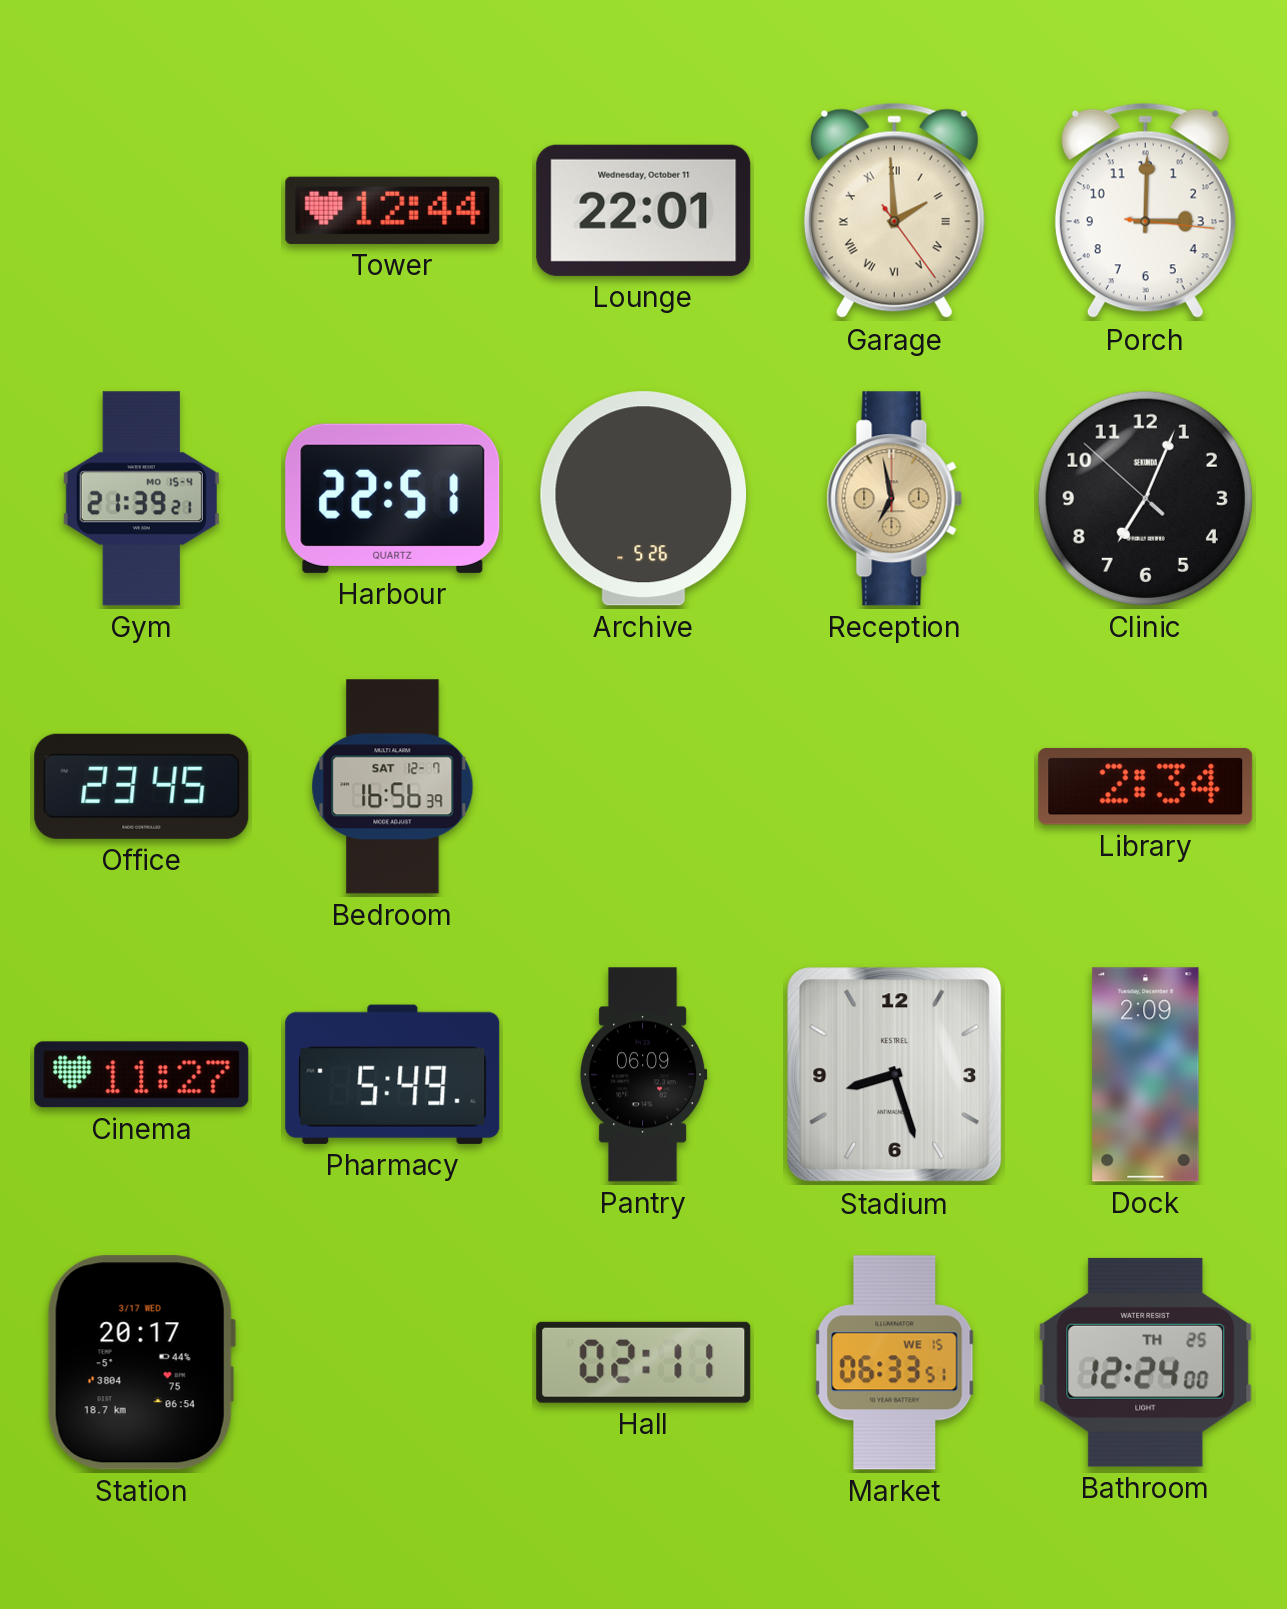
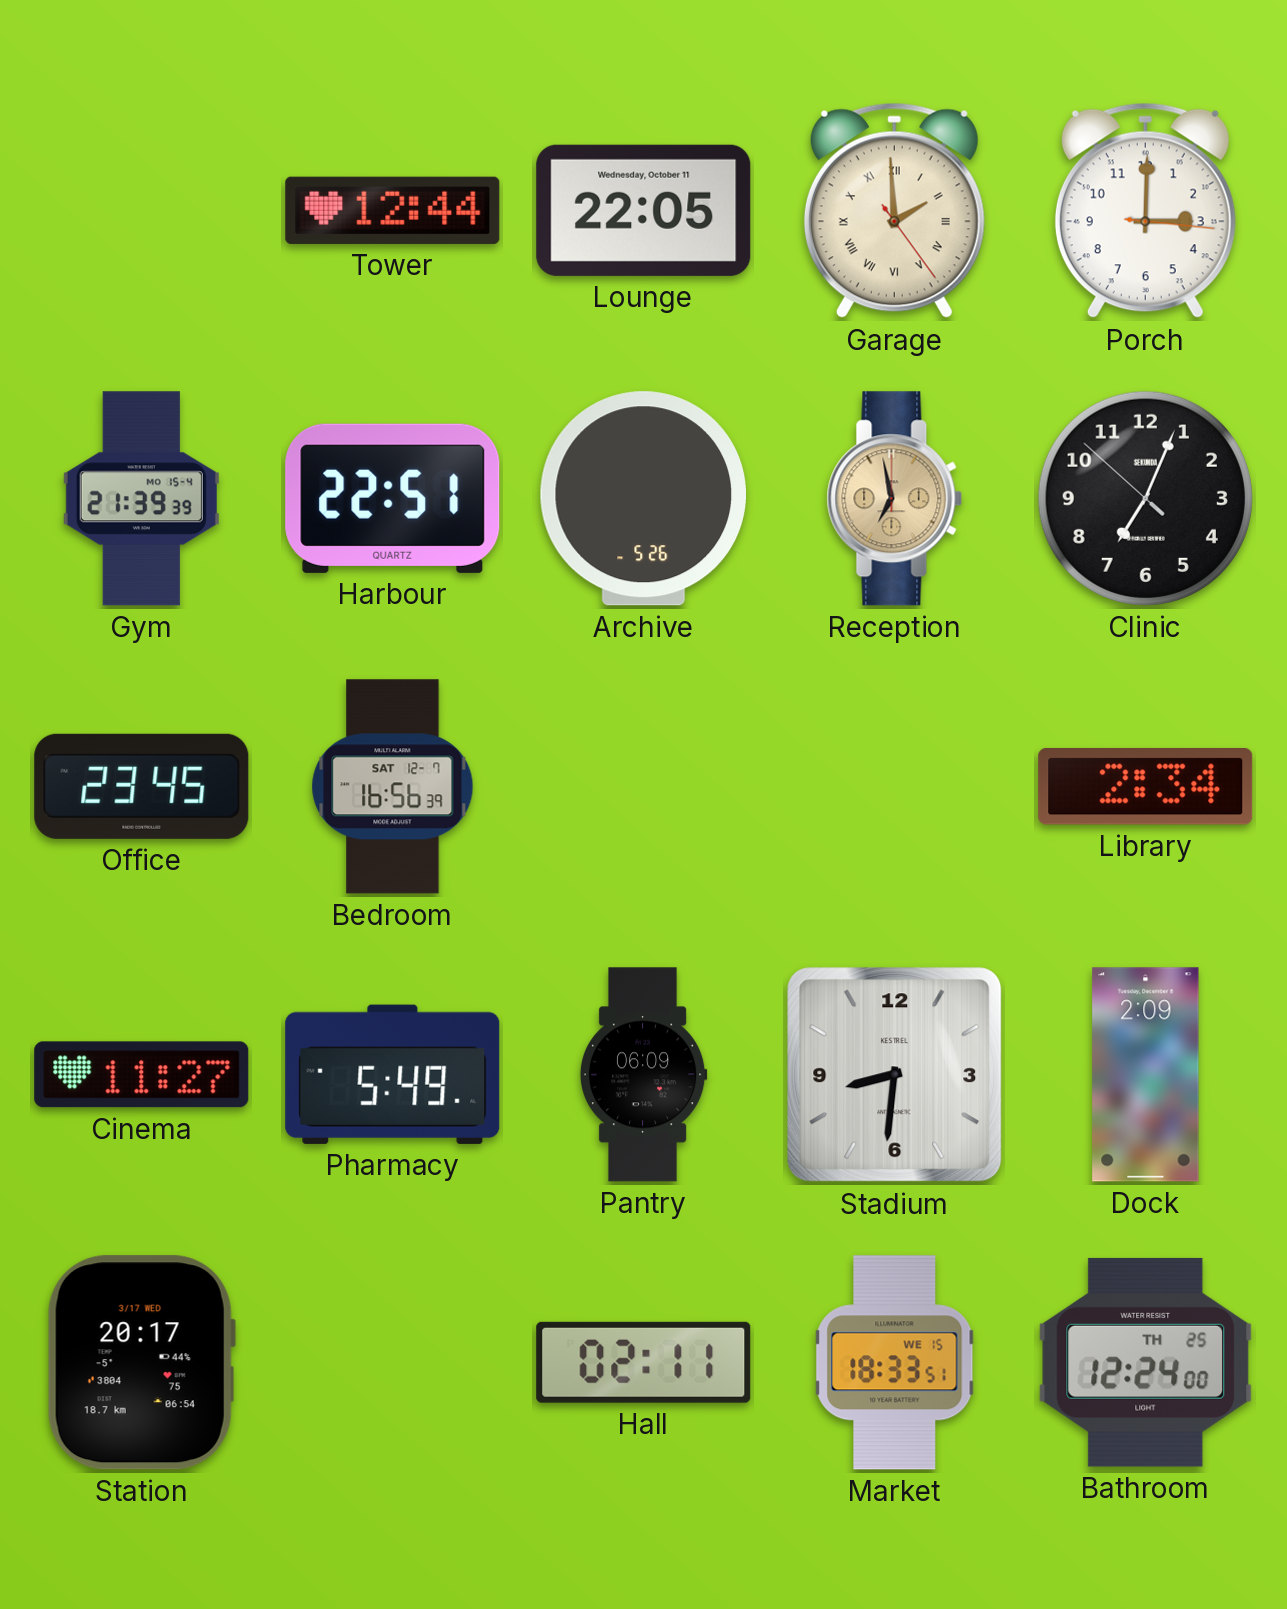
Lounge: 22:01 -> 22:05 (644, 210)
Gym: 21:39:21 -> 21:39:39 (141, 499)
Stadium: 8:27 -> 8:31 (895, 1075)
Market: 06:33 -> 18:33 (895, 1363)
